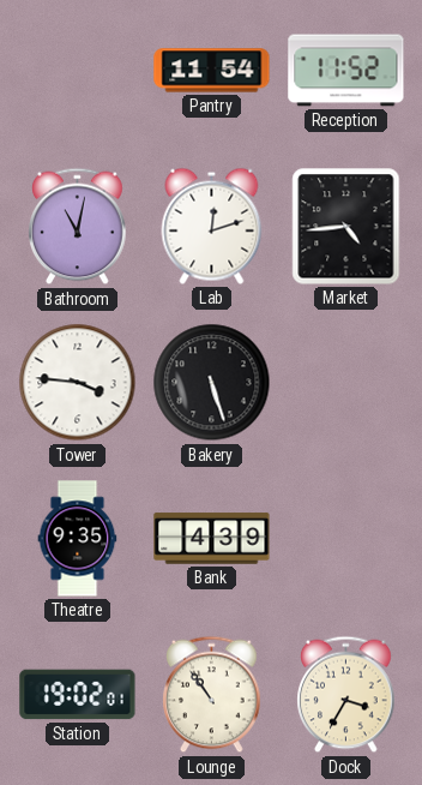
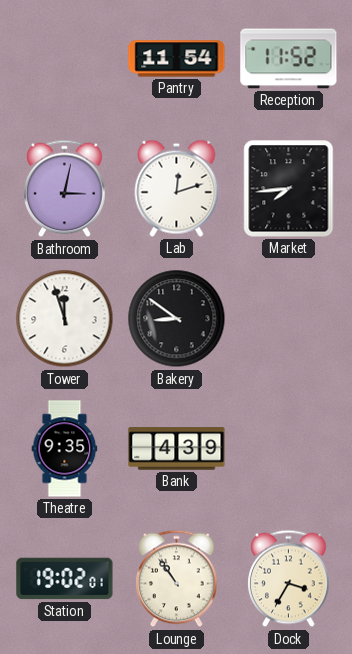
Bathroom: 11:02 -> 3:02 (65, 189)
Market: 4:44 -> 7:44 (289, 189)
Tower: 3:46 -> 11:57 (65, 319)
Bakery: 5:27 -> 8:51 (177, 319)
